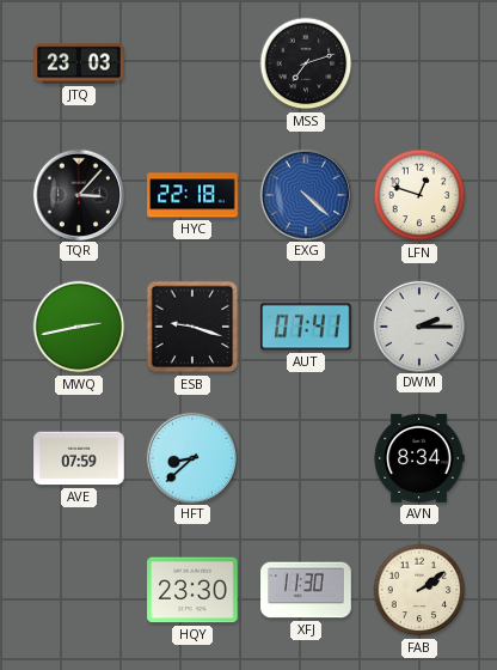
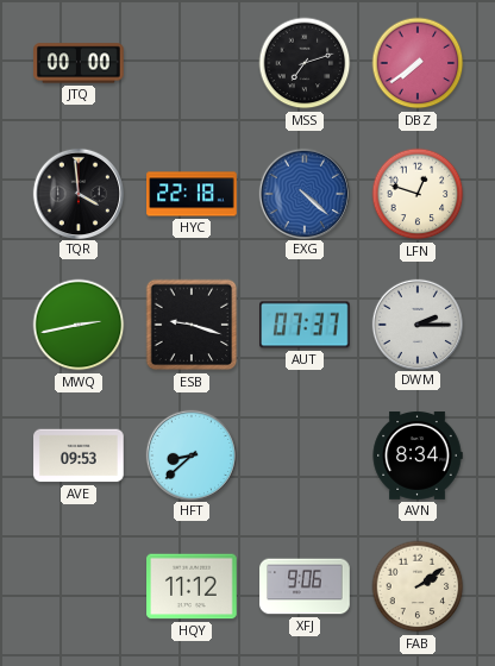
JTQ: 23:03 -> 00:00 (79, 63)
DBZ: none -> 7:39 (418, 63)
TQR: 3:07 -> 3:59 (77, 193)
AUT: 07:41 -> 07:37 (306, 325)
AVE: 07:59 -> 09:53 (79, 455)
HQY: 23:30 -> 11:12 (192, 586)
XFJ: 11:30 -> 9:06 (305, 586)
